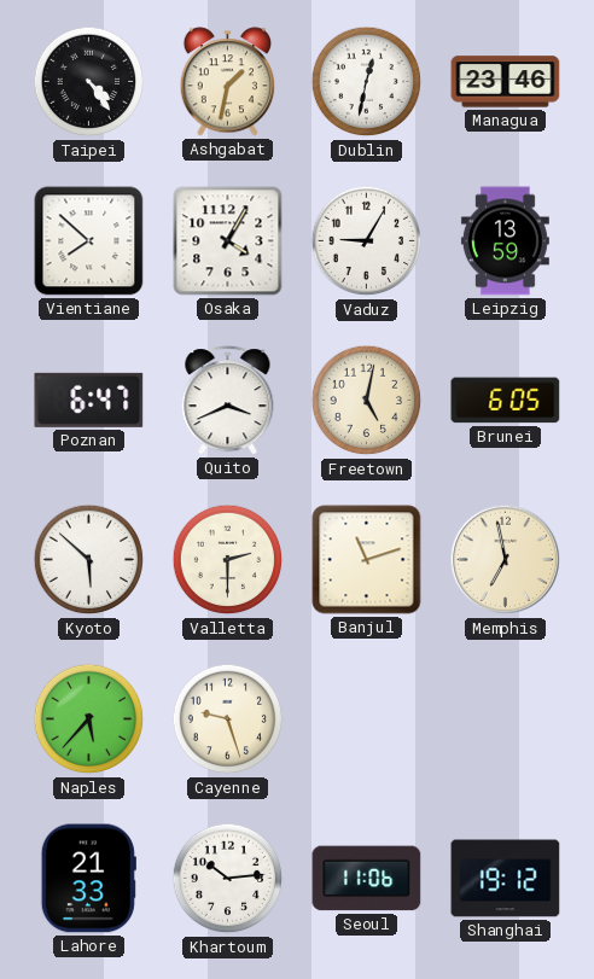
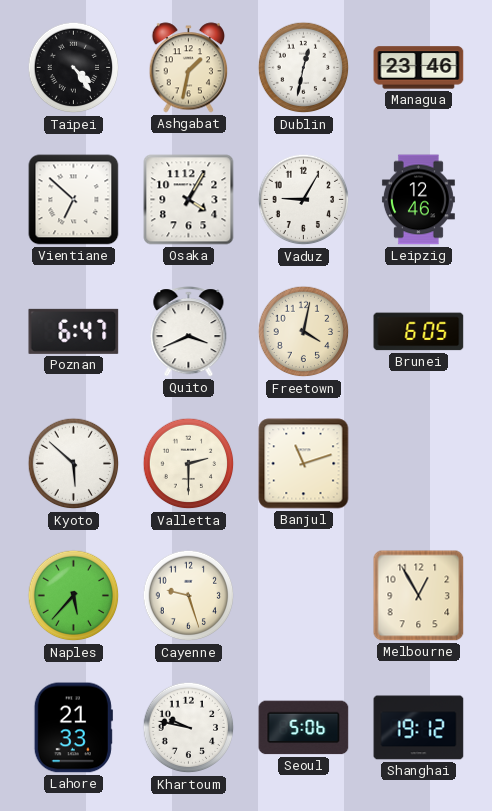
Vientiane: 7:52 -> 6:52 (74, 200)
Leipzig: 13:59 -> 12:46 (418, 200)
Freetown: 5:02 -> 4:02 (304, 332)
Memphis: 6:58 -> none (506, 560)
Melbourne: none -> 12:55 (419, 596)
Khartoum: 10:14 -> 9:47 (189, 728)
Seoul: 11:06 -> 5:06 (304, 728)
